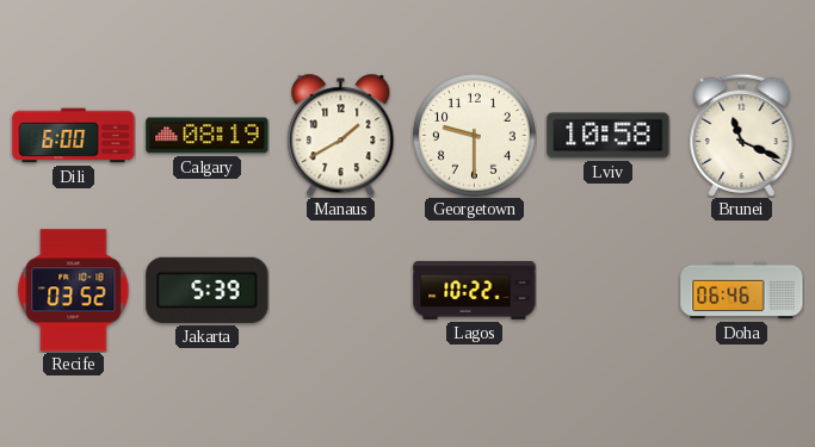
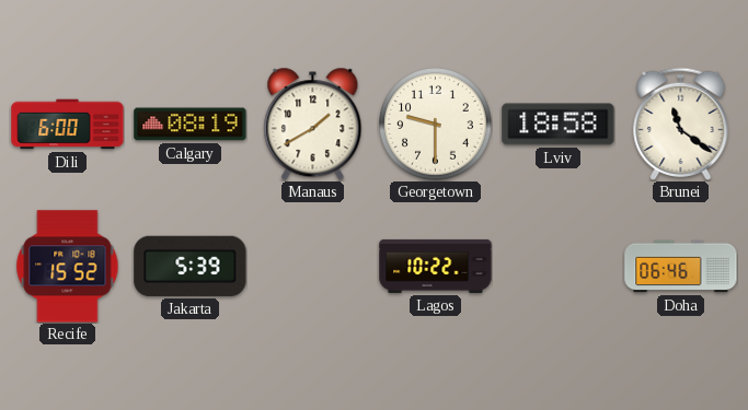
Lviv: 10:58 -> 18:58 (559, 125)
Brunei: 11:19 -> 11:21 (681, 124)
Recife: 03:52 -> 15:52 (68, 267)
